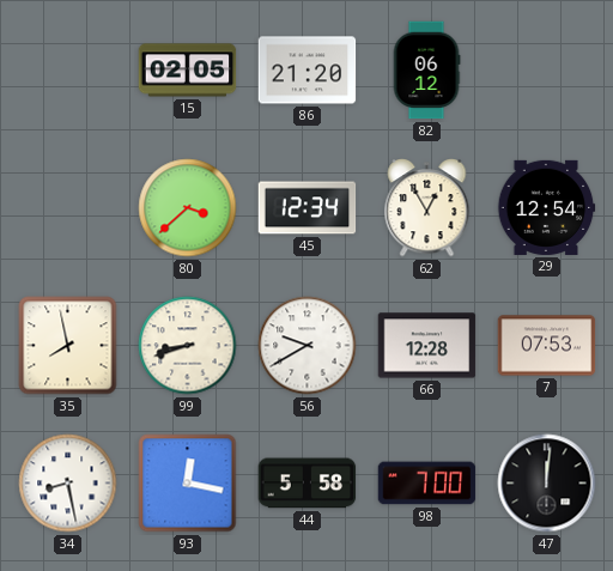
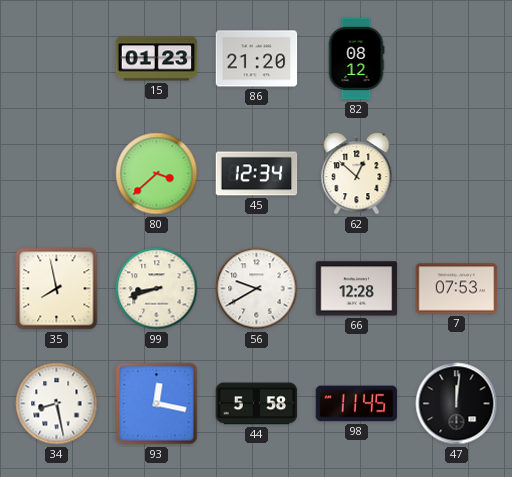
15: 02:05 -> 01:23 (157, 59)
82: 06:12 -> 08:12 (356, 59)
62: 12:55 -> 12:52 (357, 174)
29: 12:54 -> none (546, 207)
98: 7:00 -> 11:45 (357, 404)
